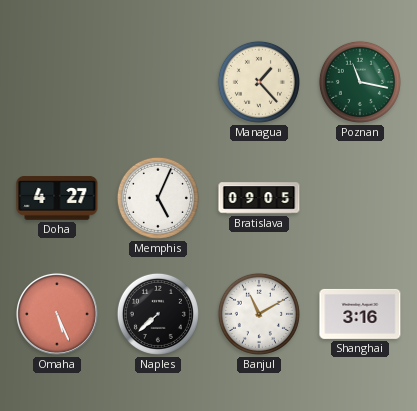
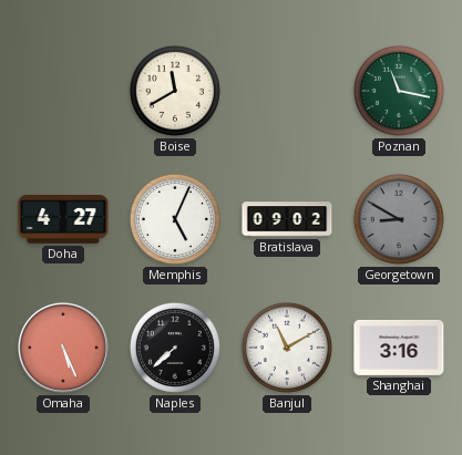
Boise: none -> 11:40 (175, 91)
Managua: 1:23 -> none (259, 82)
Bratislava: 09:05 -> 09:02 (287, 219)
Georgetown: none -> 8:50 (399, 219)
